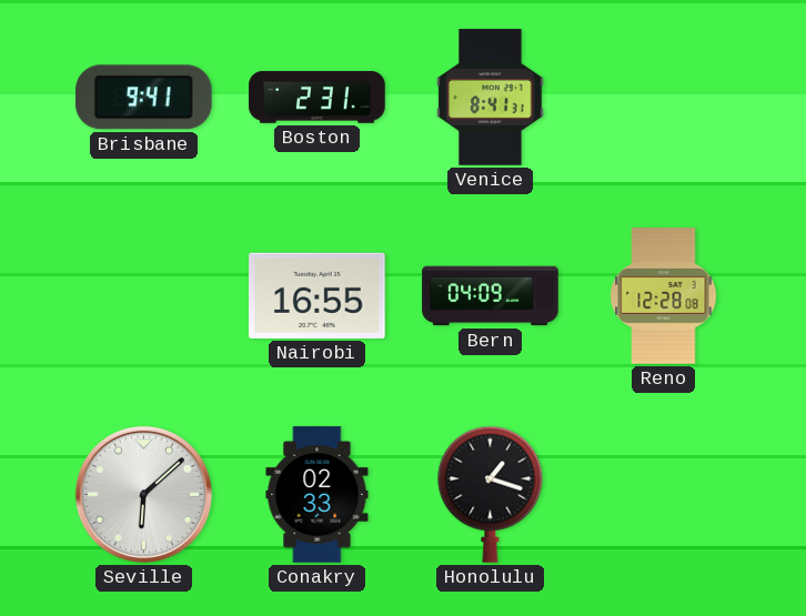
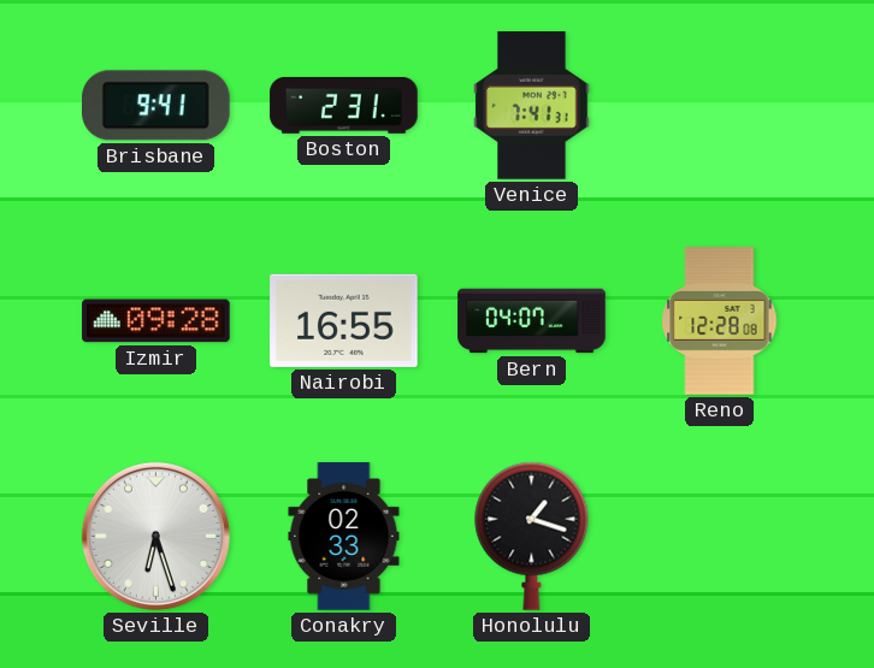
Venice: 8:41 -> 7:41 (532, 106)
Izmir: none -> 09:28 (157, 321)
Bern: 04:09 -> 04:07 (532, 321)
Seville: 6:08 -> 6:27 (155, 536)
